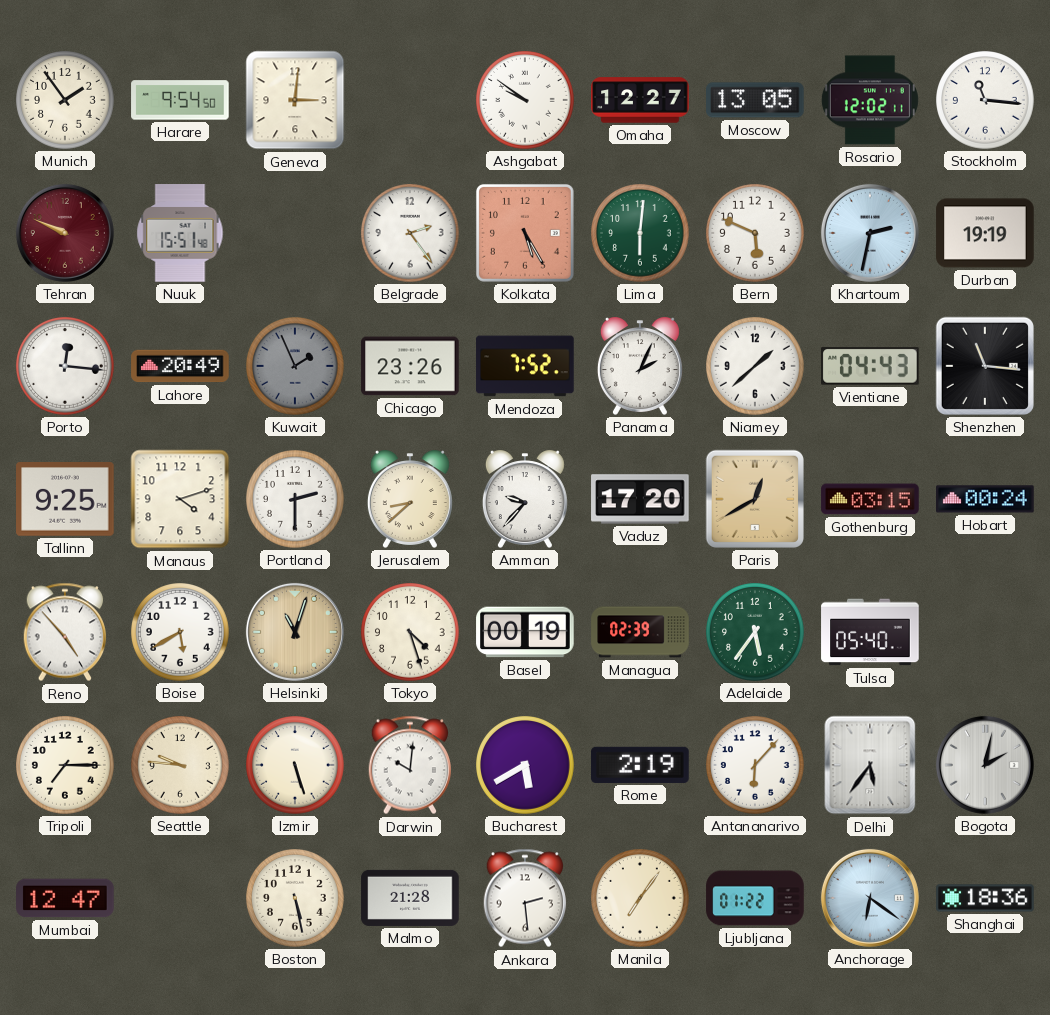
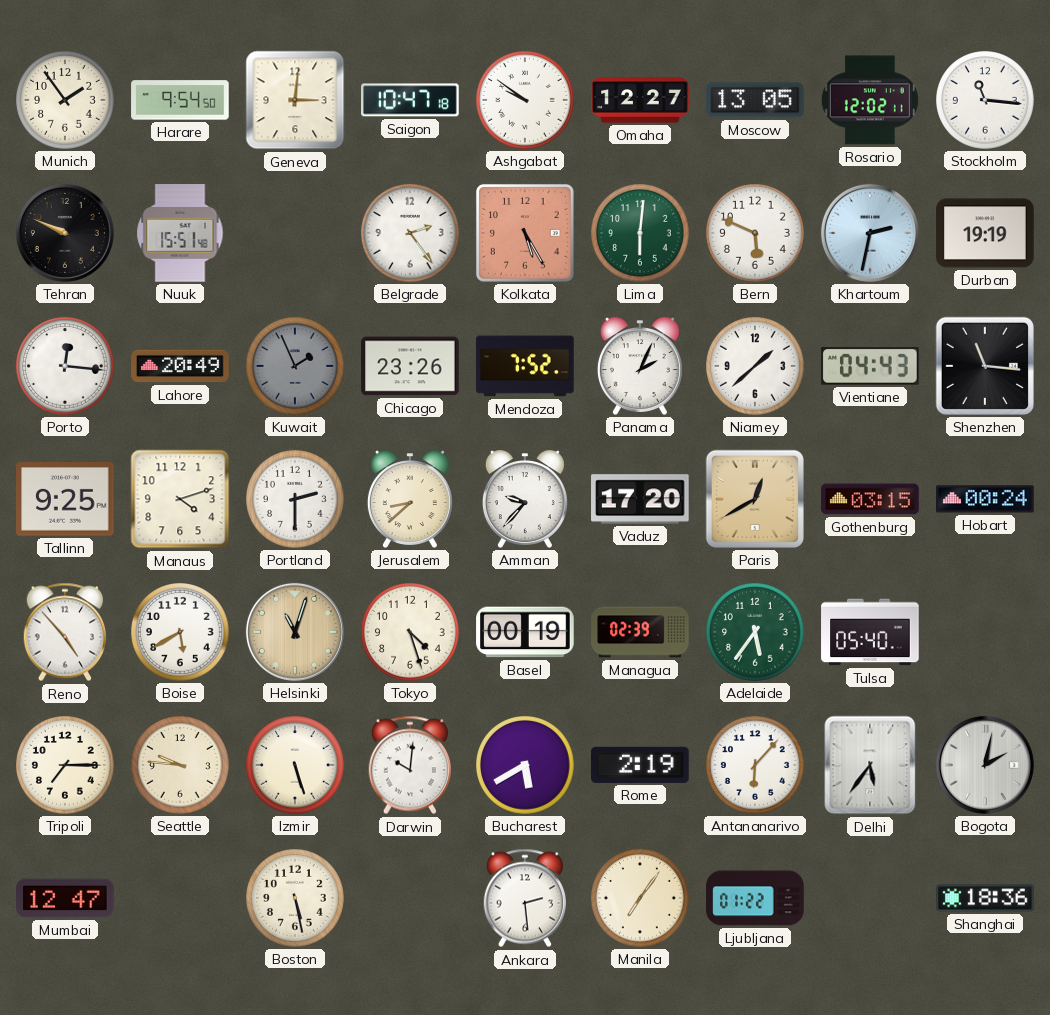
Saigon: none -> 10:47 (410, 100)
Tehran dial: burgundy -> black (65, 233)
Malmo: 21:28 -> none (410, 898)
Anchorage: 6:21 -> none (870, 898)
